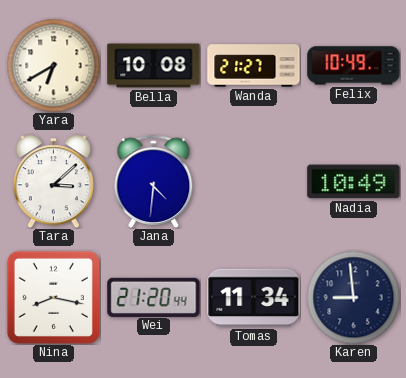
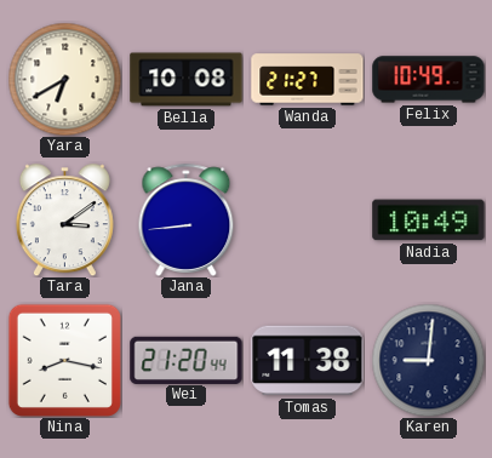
Tara: 3:08 -> 3:09 (64, 219)
Jana: 4:31 -> 8:44 (187, 219)
Tomas: 11:34 -> 11:38 (308, 361)
Karen: 8:59 -> 9:01 (428, 360)
